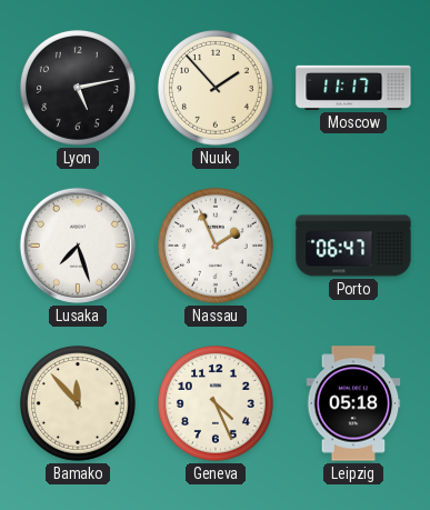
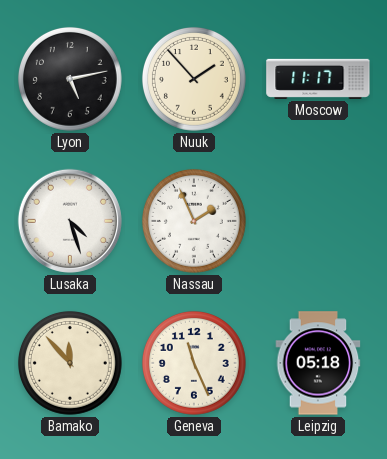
Lusaka: 7:27 -> 4:27 (70, 221)
Porto: 06:47 -> none (353, 246)
Geneva: 4:26 -> 11:26 (194, 363)
